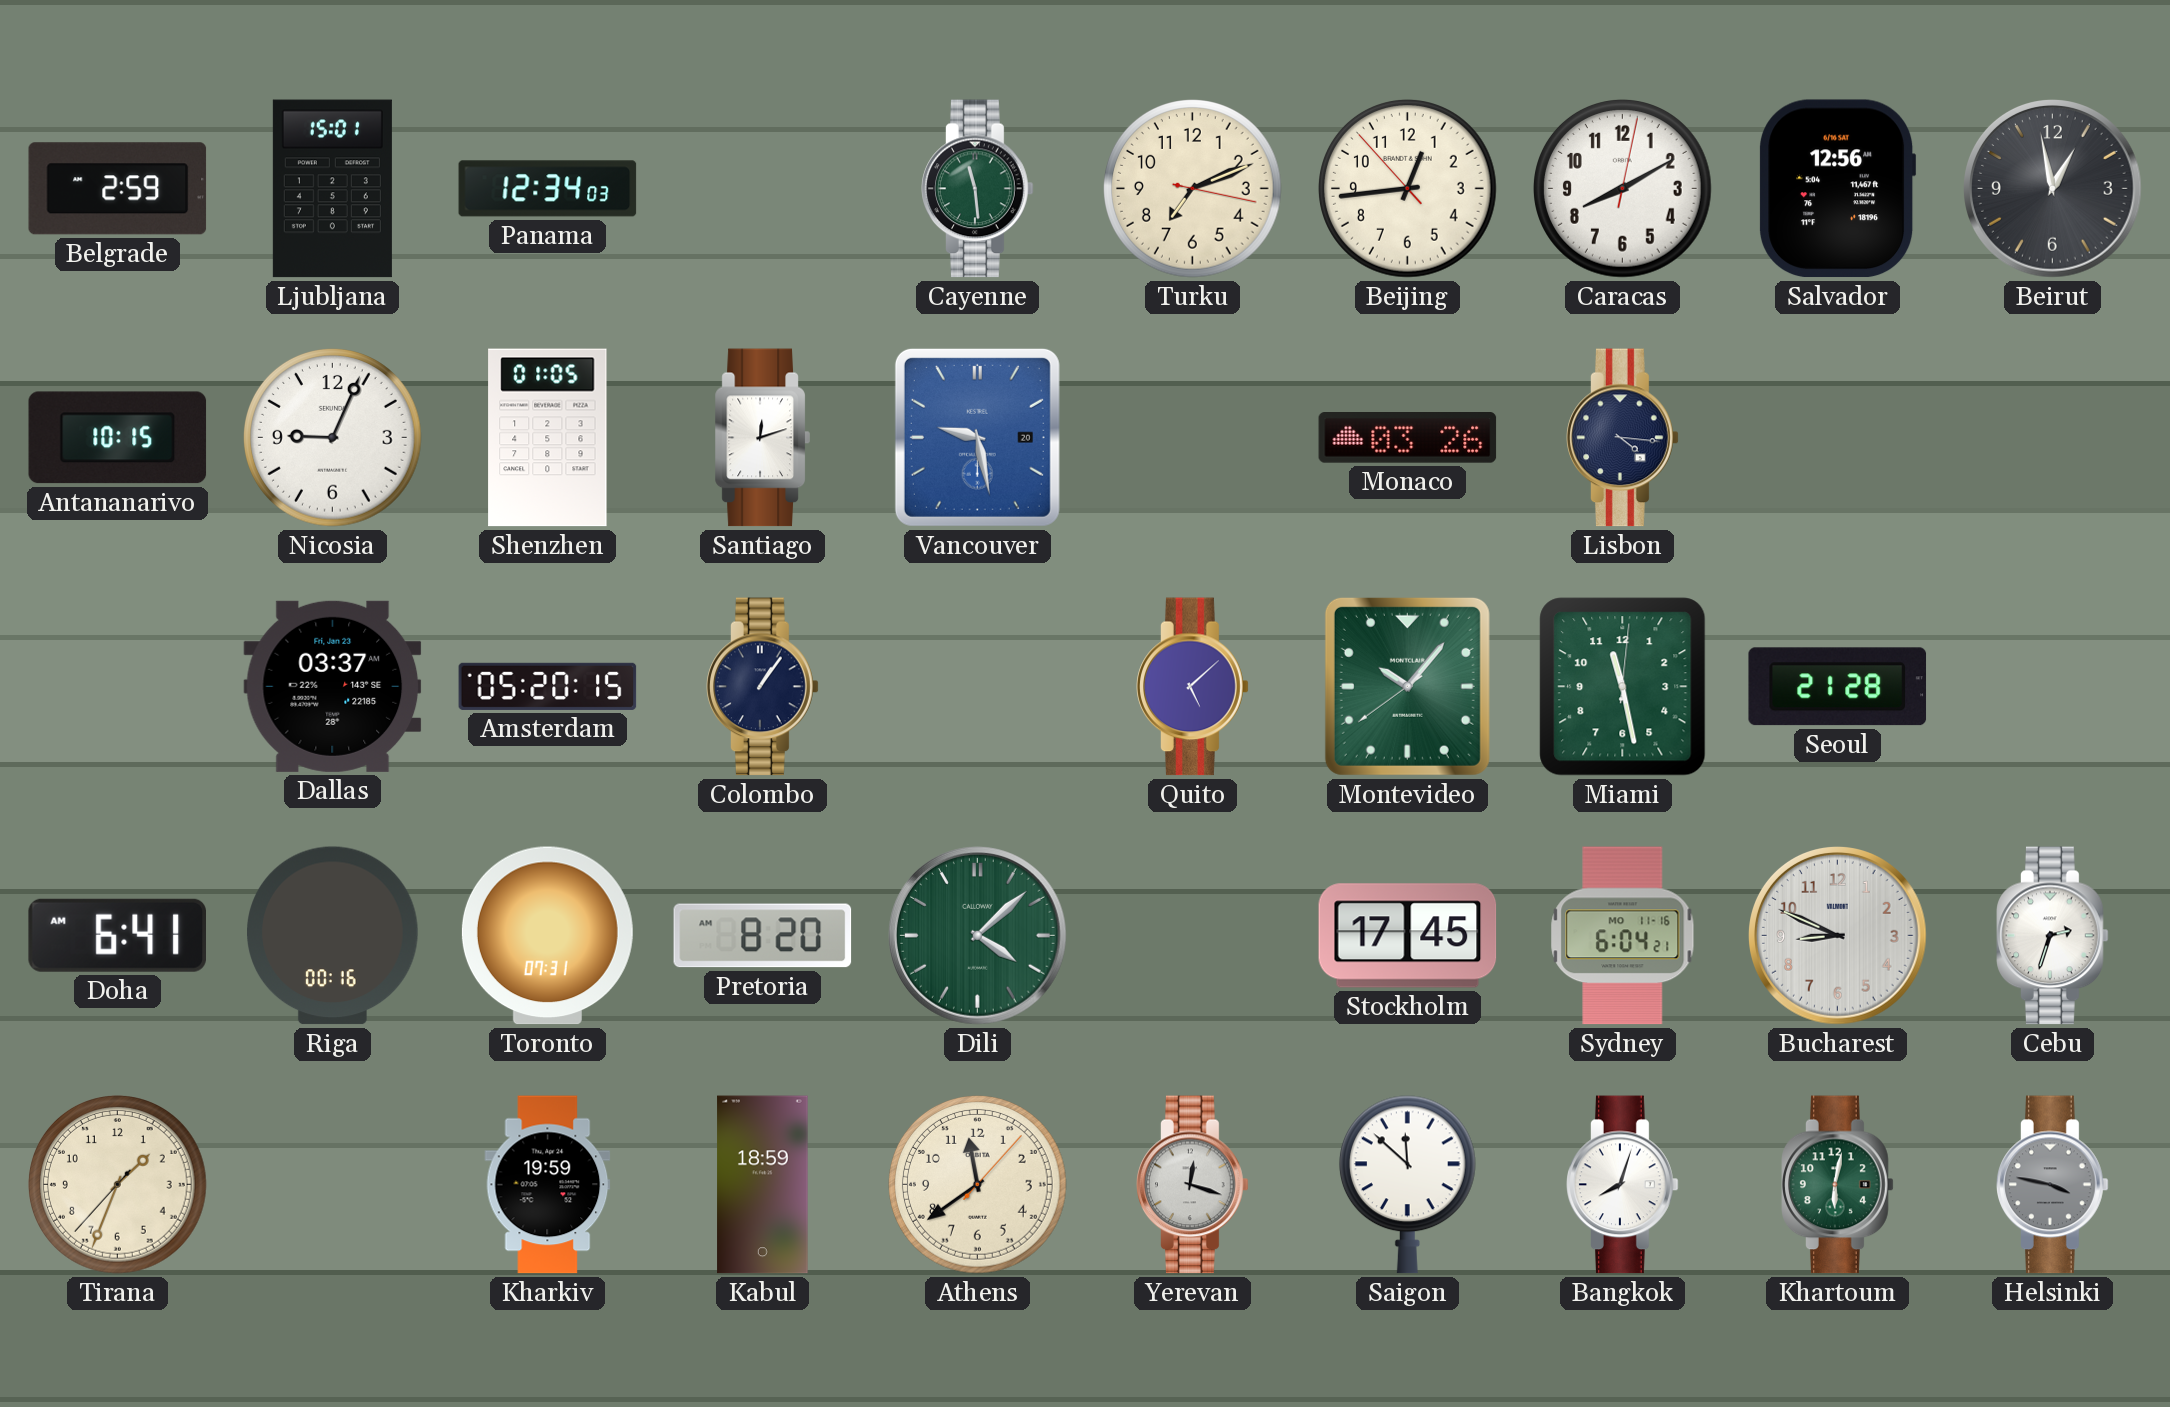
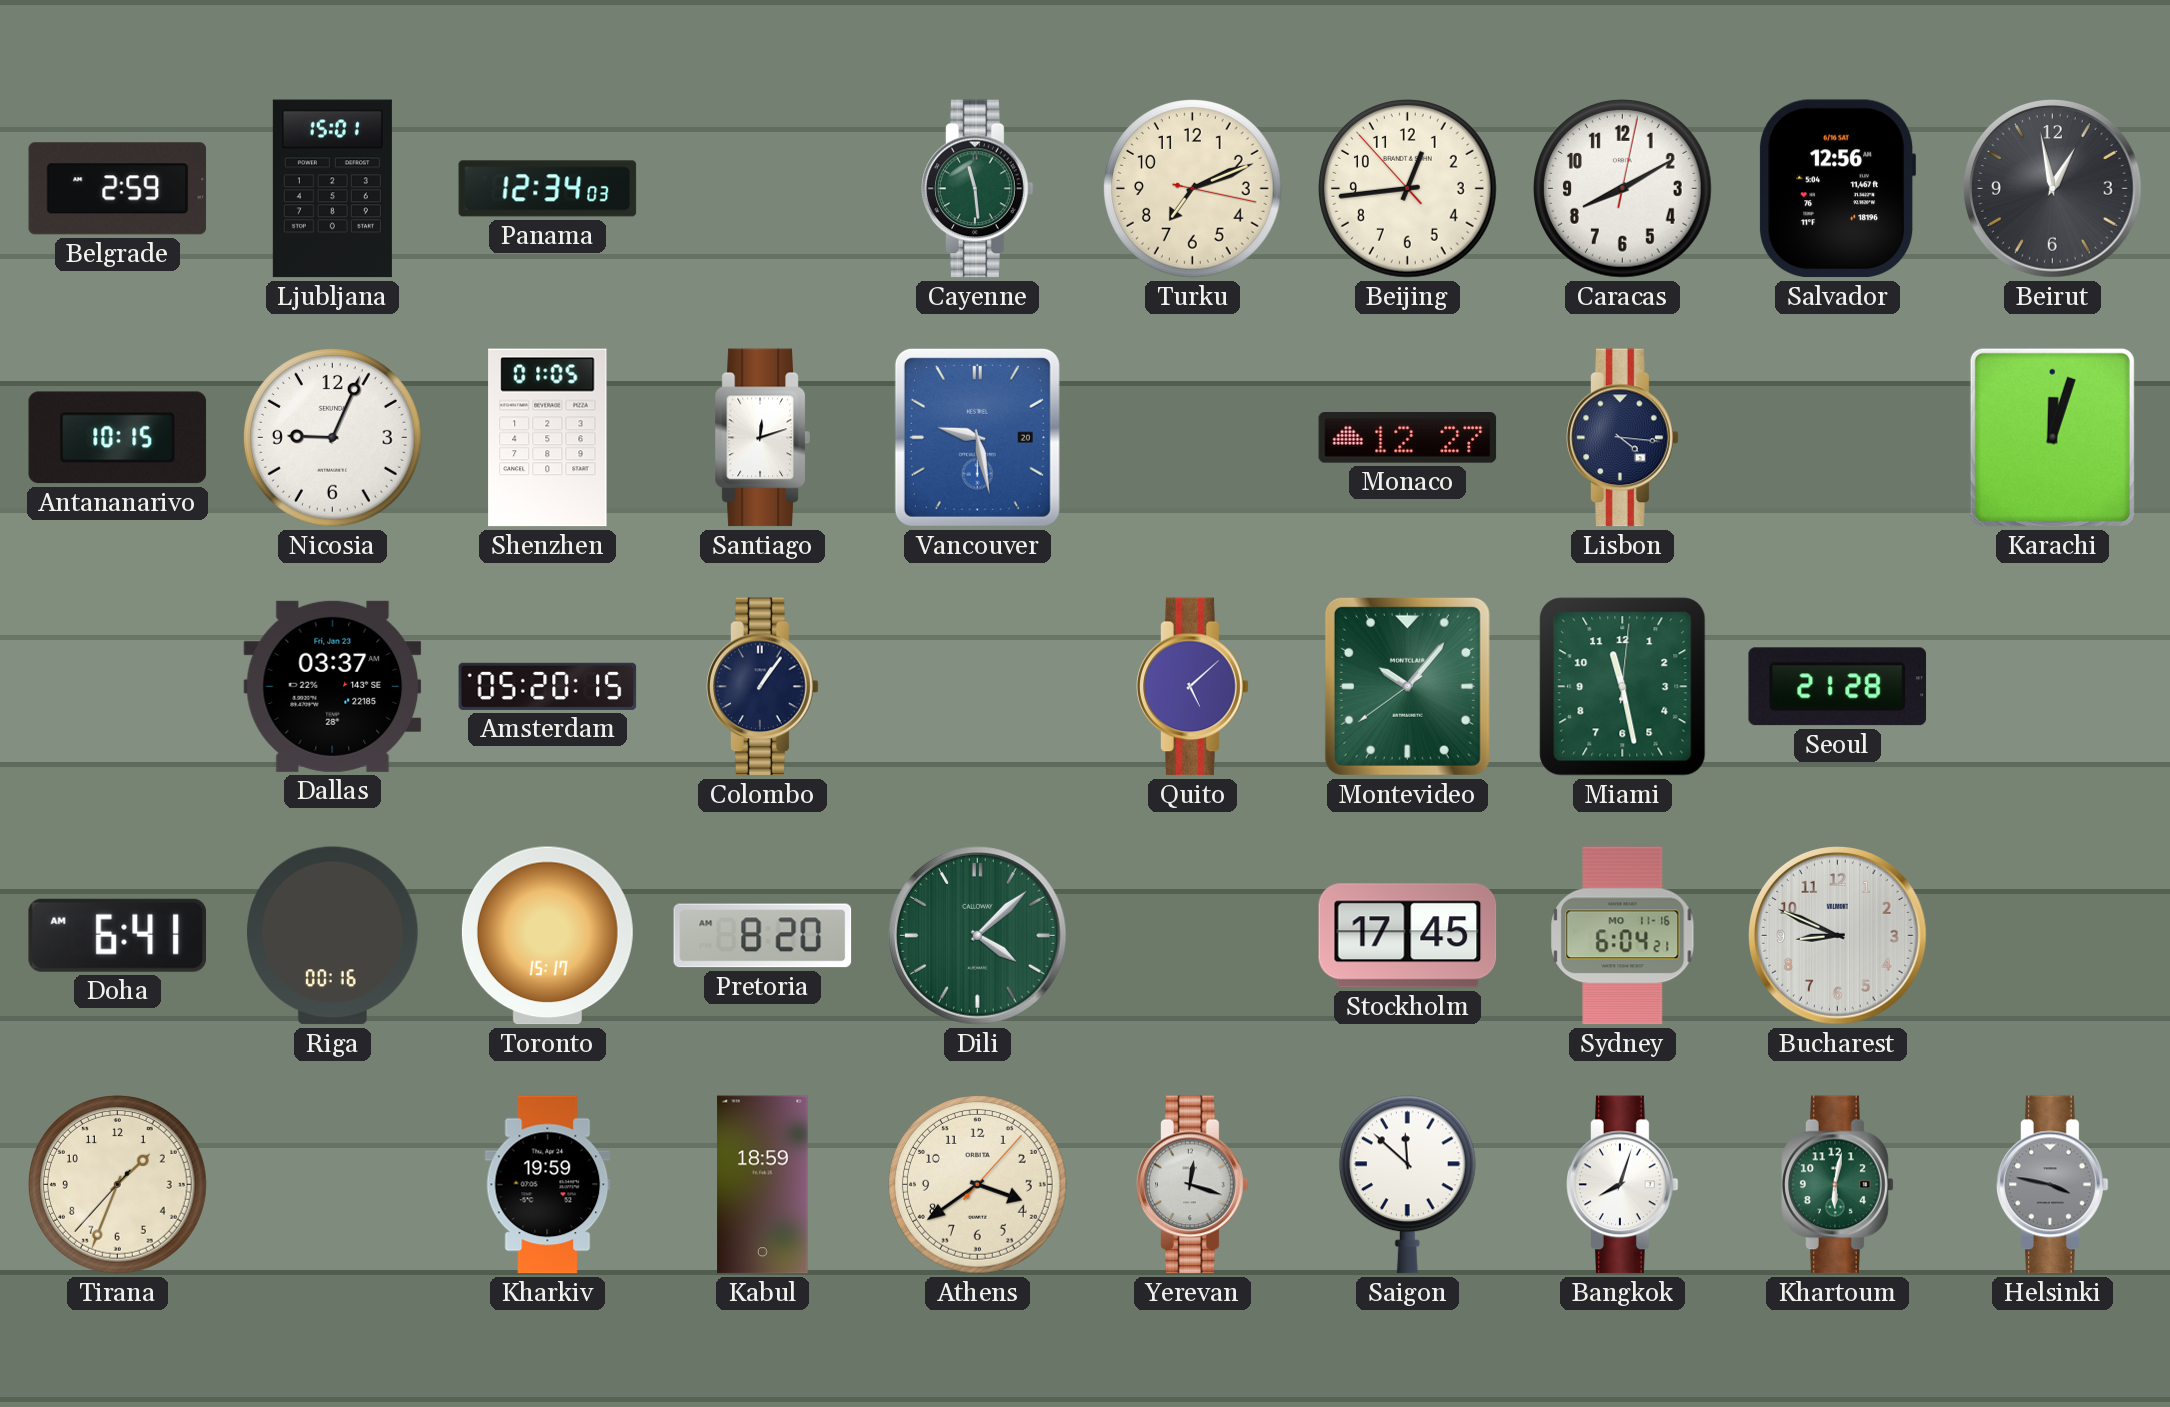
Monaco: 03:26 -> 12:27 (1408, 438)
Karachi: none -> 12:03 (2052, 437)
Toronto: 07:31 -> 15:17 (547, 936)
Cebu: 2:33 -> none (2053, 936)
Athens: 11:39 -> 3:39 (978, 1185)
